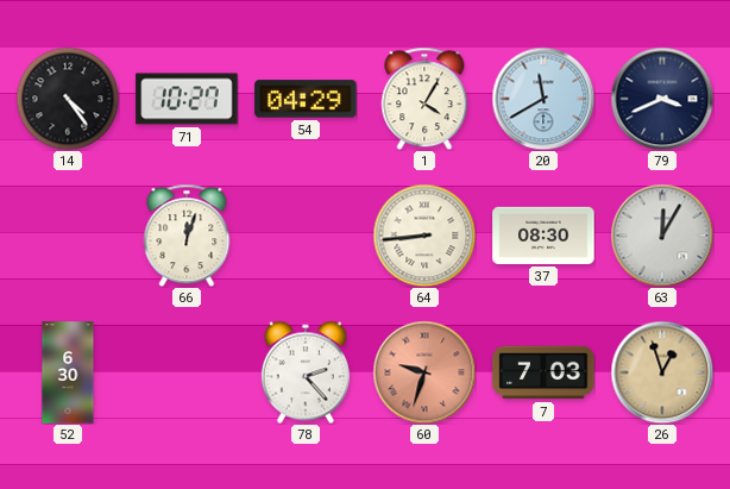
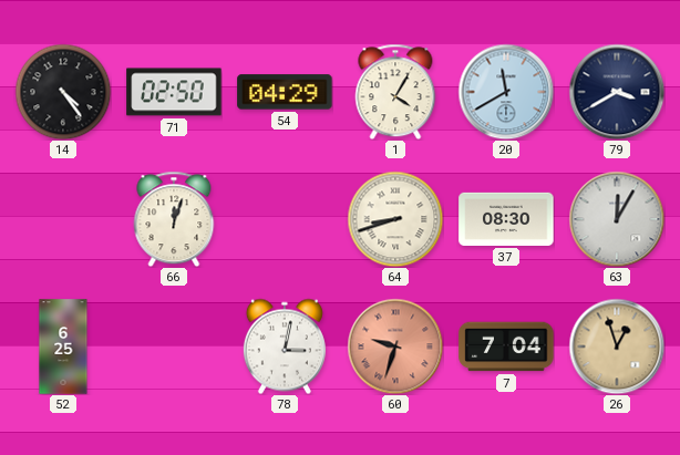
71: 10:27 -> 02:50 (174, 92)
79: 3:41 -> 3:40 (617, 92)
64: 8:44 -> 8:42 (395, 219)
52: 6:30 -> 6:25 (63, 347)
78: 2:23 -> 3:02 (285, 347)
7: 7:03 -> 7:04 (506, 347)
